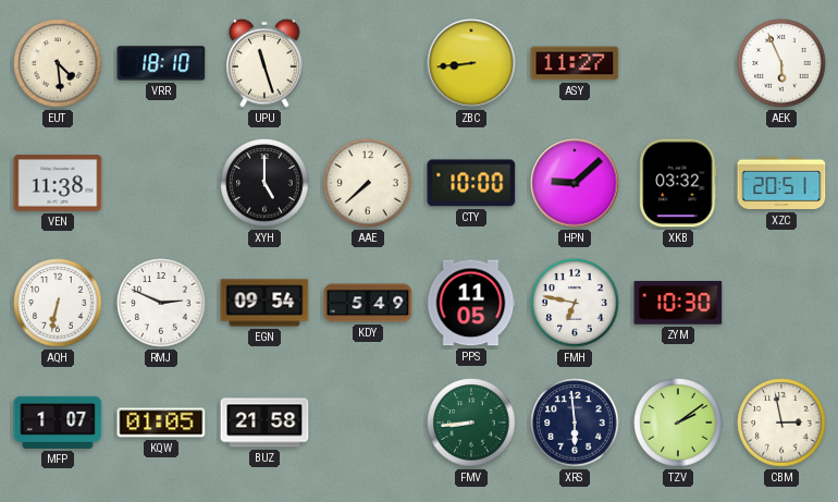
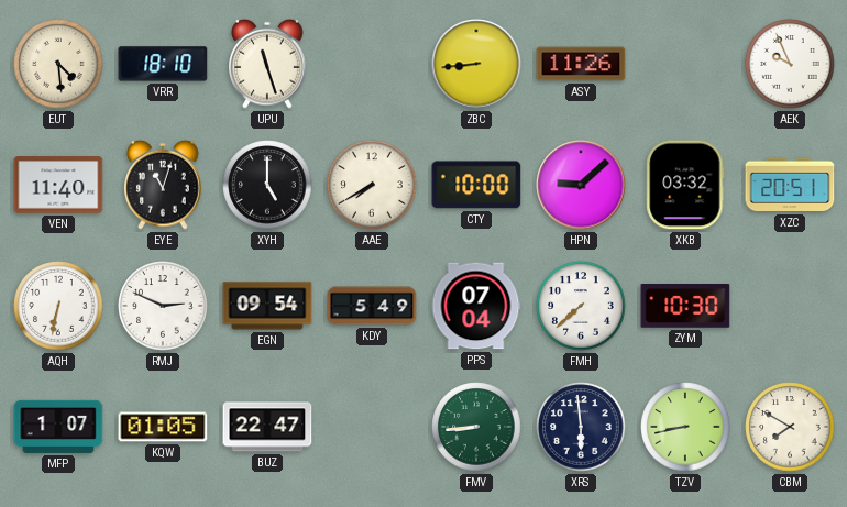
ASY: 11:27 -> 11:26 (581, 64)
AEK: 5:56 -> 9:56 (790, 64)
VEN: 11:38 -> 11:40 (58, 185)
EYE: none -> 11:03 (163, 185)
AAE: 7:38 -> 7:40 (372, 185)
PPS: 11:05 -> 07:04 (476, 306)
FMH: 6:47 -> 7:38 (581, 306)
BUZ: 21:58 -> 22:47 (267, 427)
TZV: 2:09 -> 8:43 (685, 427)
CBM: 2:58 -> 7:50 (790, 427)
